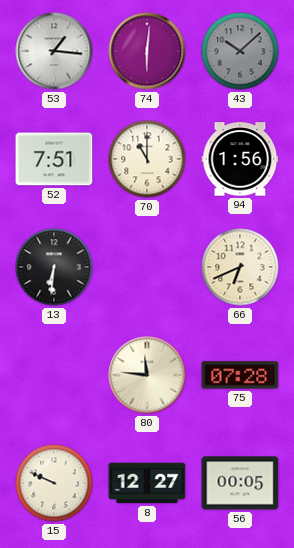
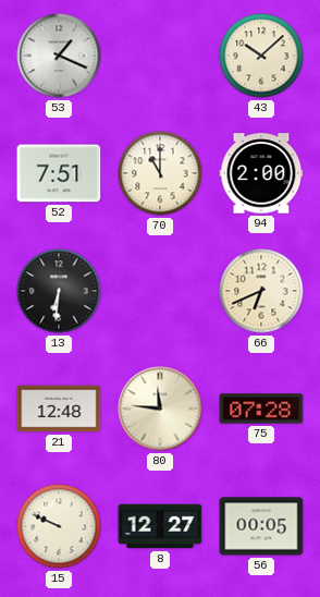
53: 1:16 -> 1:19 (59, 56)
74: 6:01 -> none (147, 51)
43 dial: grey -> cream (261, 56)
94: 1:56 -> 2:00 (261, 173)
21: none -> 12:48 (59, 409)
